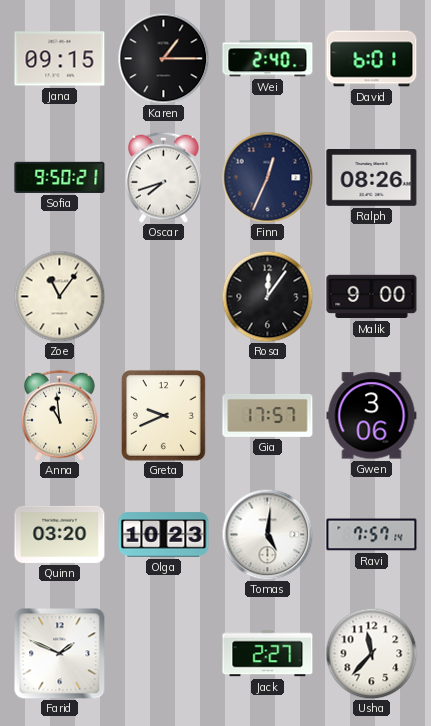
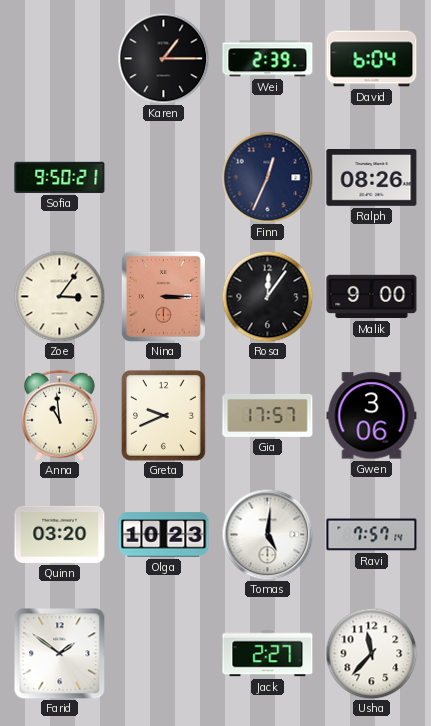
Jana: 09:15 -> none (60, 59)
Wei: 2:40 -> 2:39 (268, 59)
David: 6:01 -> 6:04 (372, 59)
Oscar: 7:42 -> none (164, 177)
Zoe: 11:06 -> 3:06 (59, 296)
Nina: none -> 3:15 (163, 296)
Farid: 1:49 -> 1:51 (59, 653)
